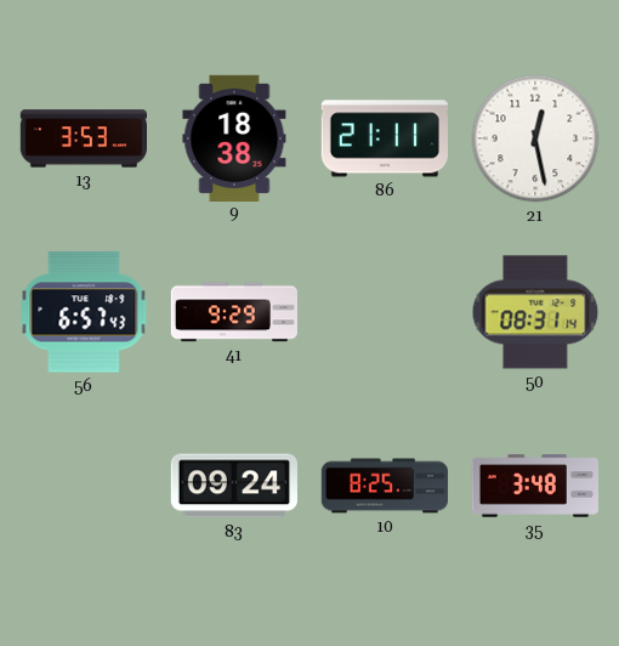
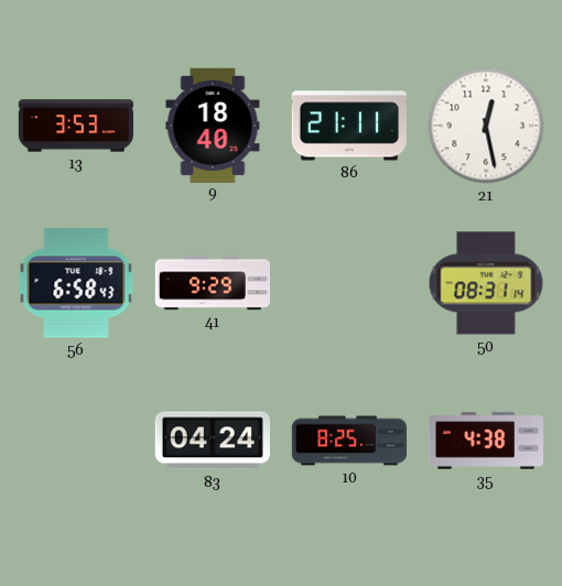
9: 18:38 -> 18:40 (213, 124)
56: 6:57 -> 6:58 (76, 283)
83: 09:24 -> 04:24 (213, 441)
35: 3:48 -> 4:38 (485, 441)
